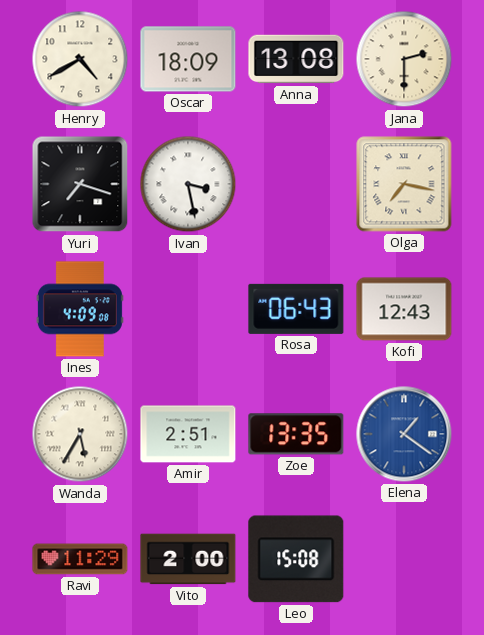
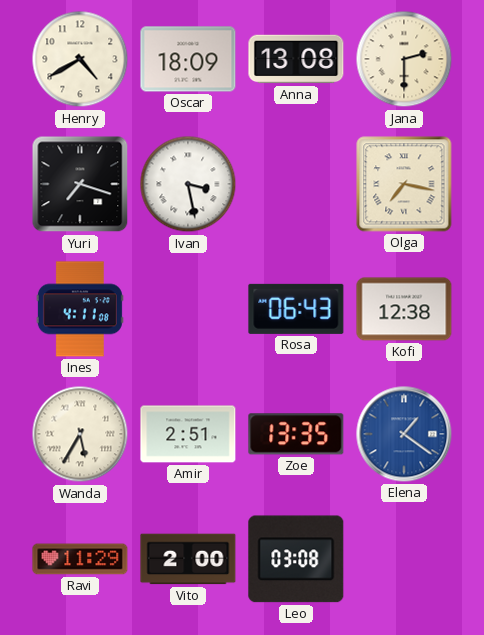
Ines: 4:09 -> 4:11 (80, 309)
Kofi: 12:43 -> 12:38 (404, 309)
Leo: 15:08 -> 03:08 (296, 559)
